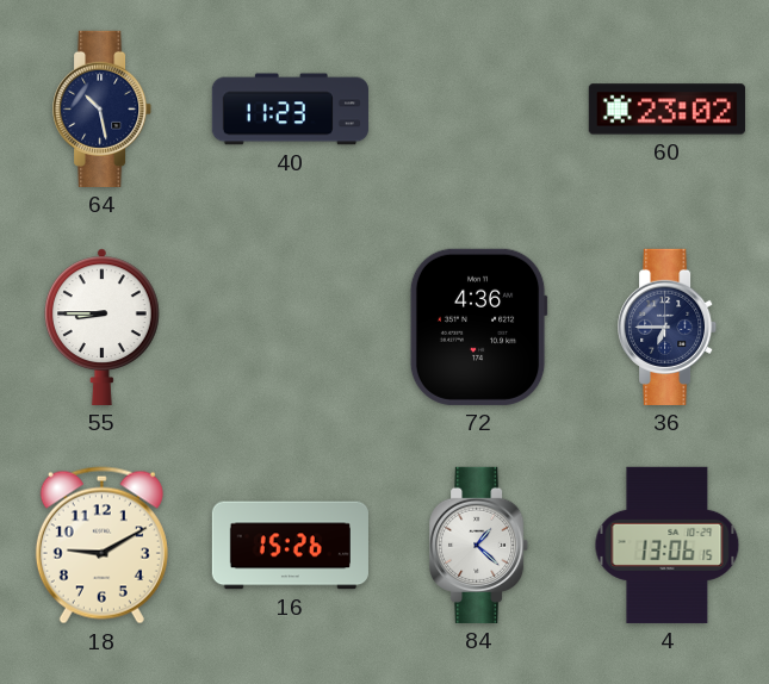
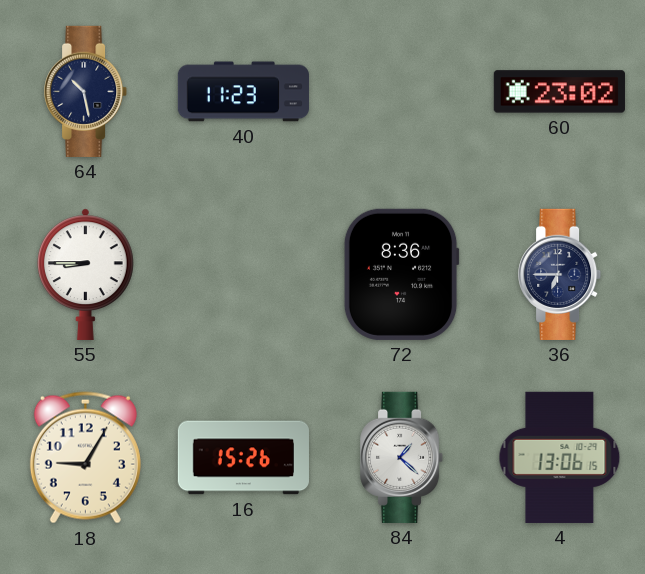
72: 4:36 -> 8:36 (401, 274)
18: 9:10 -> 9:05 (85, 458)
